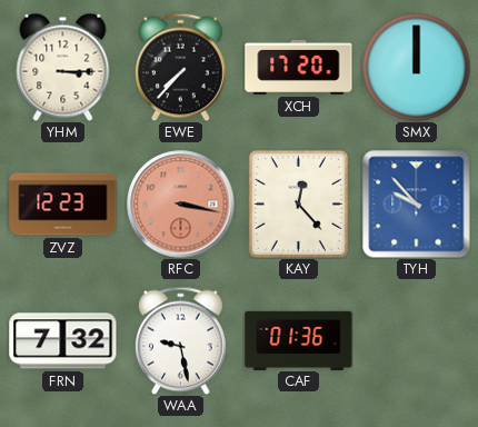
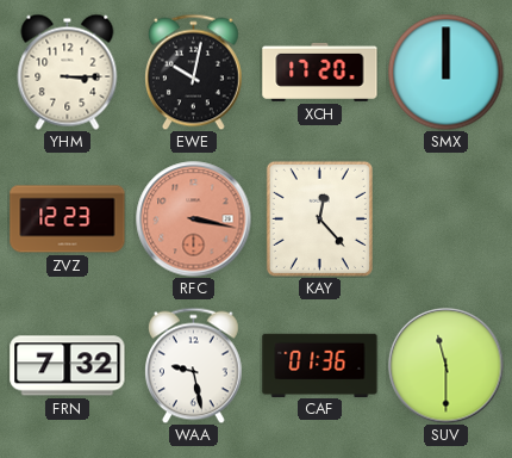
EWE: 7:37 -> 10:02 (194, 72)
TYH: 9:53 -> none (417, 205)
SUV: none -> 11:30 (447, 366)
